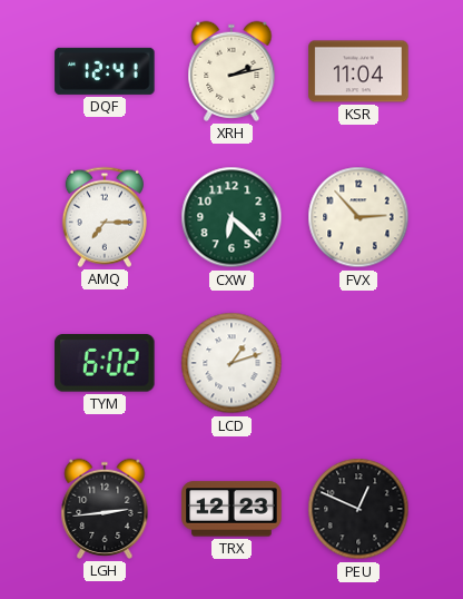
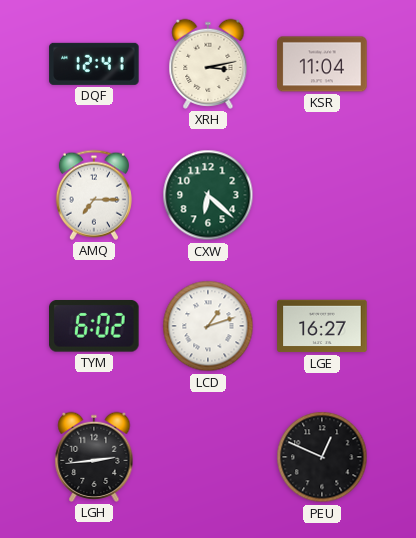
XRH: 2:13 -> 3:13 (208, 64)
FVX: 2:53 -> none (358, 217)
LGE: none -> 16:27 (322, 326)
TRX: 12:23 -> none (231, 509)
